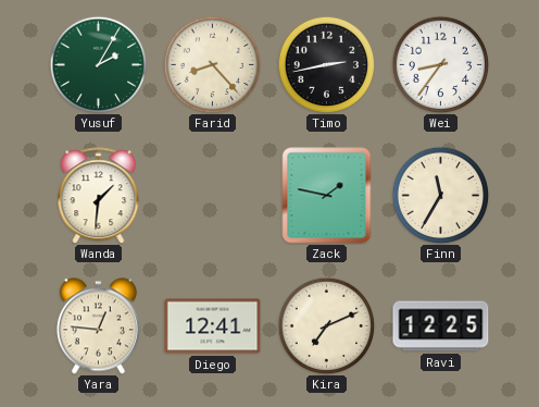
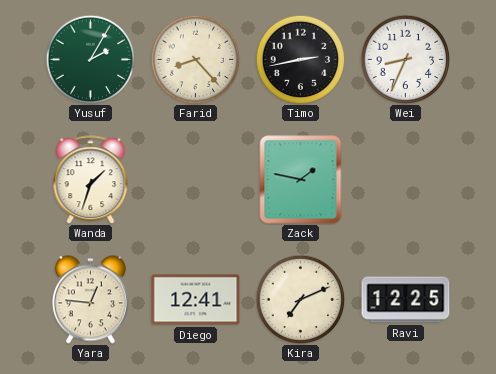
Wei: 8:36 -> 8:34 (405, 59)
Wanda: 1:31 -> 1:33 (91, 180)
Finn: 11:35 -> none (440, 195)
